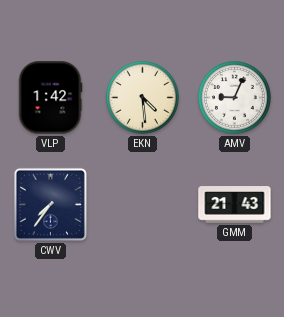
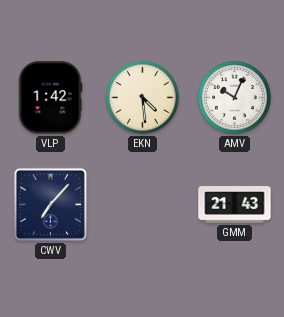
AMV: 9:04 -> 10:04 (235, 98)
CWV: 7:36 -> 7:07 (50, 204)
